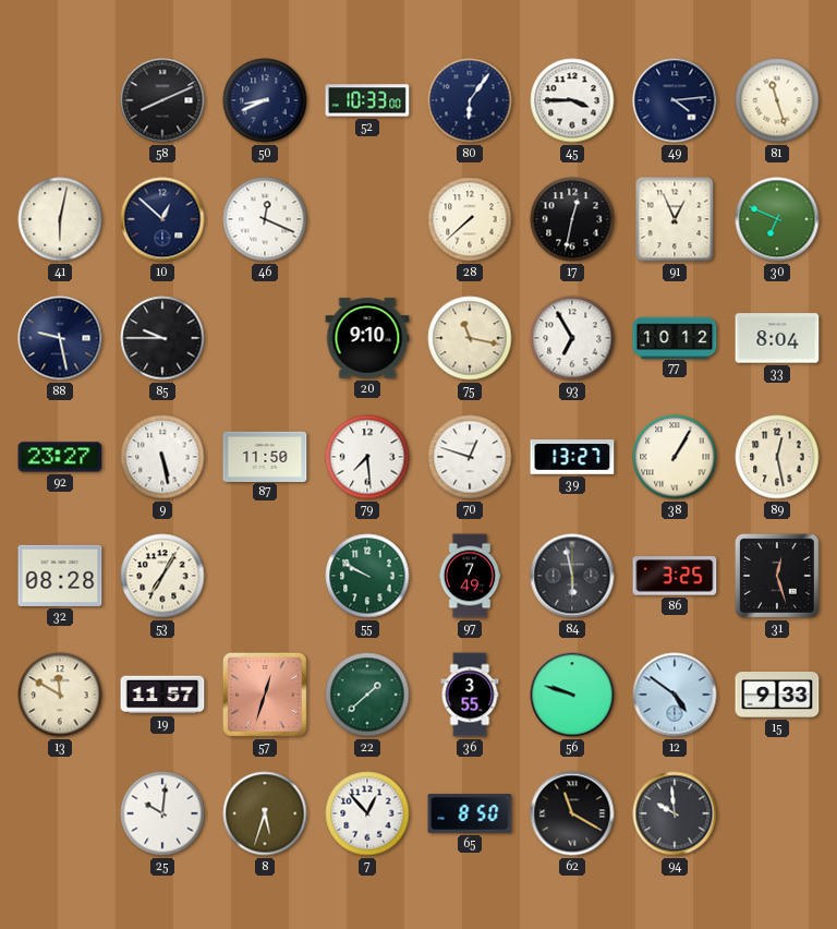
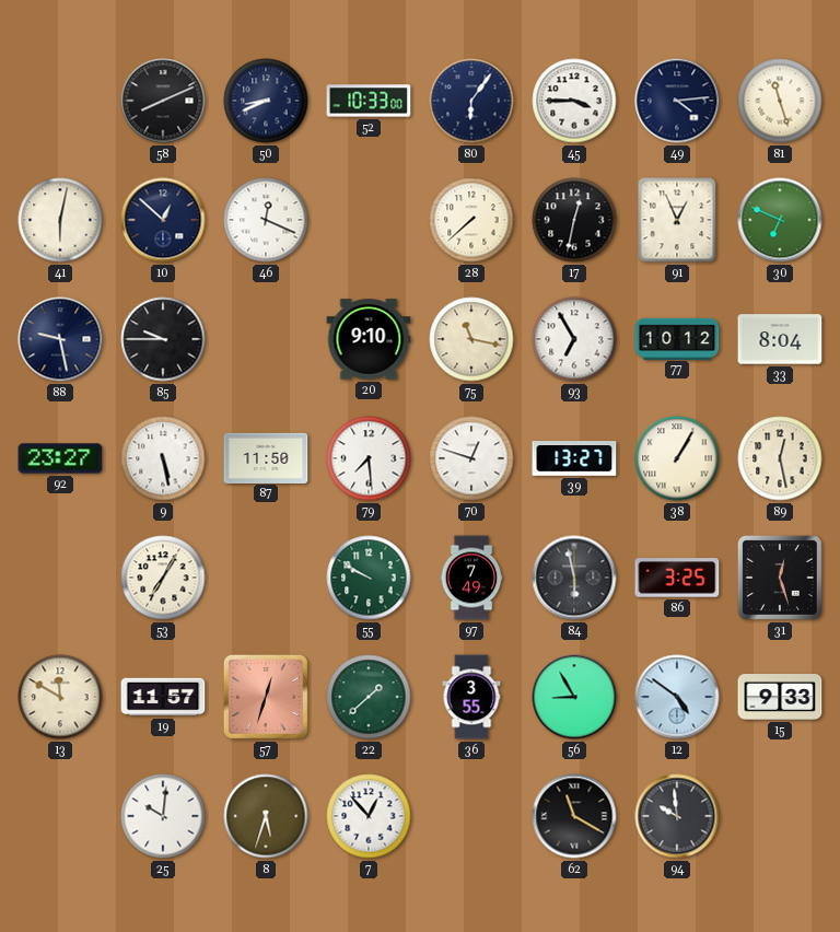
32: 08:28 -> none (60, 576)
56: 9:48 -> 8:55 (574, 697)
65: 8:50 -> none (470, 813)
